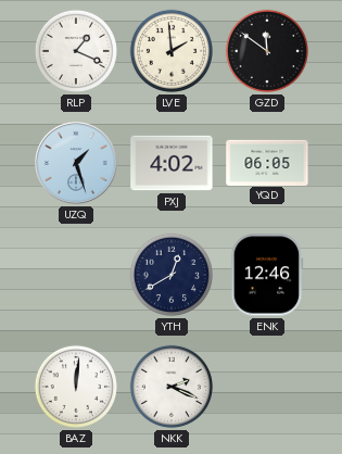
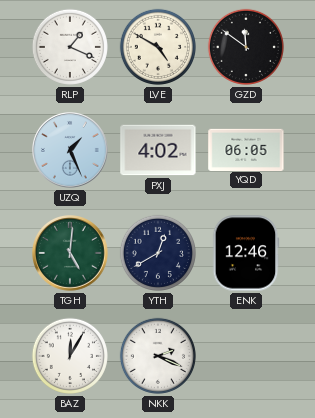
LVE: 1:59 -> 4:50 (157, 47)
UZQ: 1:27 -> 1:26 (71, 151)
TGH: none -> 5:01 (71, 254)
BAZ: 12:01 -> 12:05 (69, 356)
